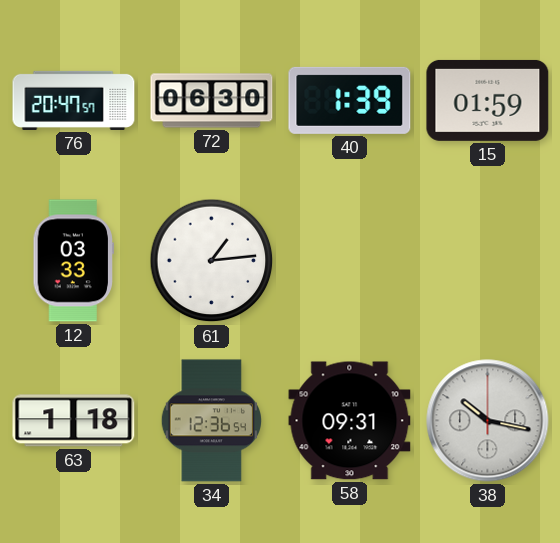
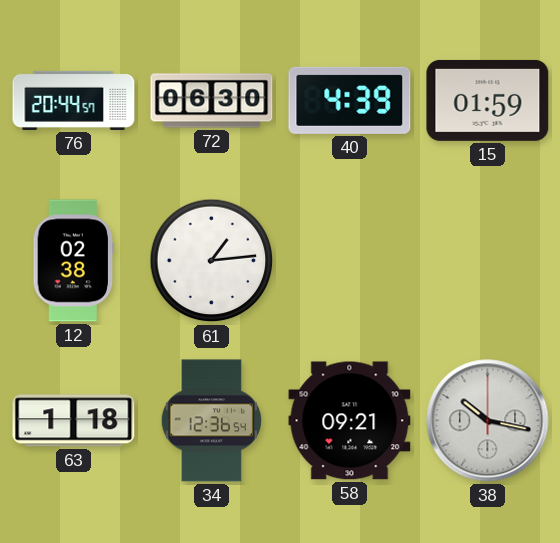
76: 20:47 -> 20:44 (74, 100)
40: 1:39 -> 4:39 (350, 100)
12: 03:33 -> 02:38 (73, 261)
58: 09:31 -> 09:21 (350, 421)
